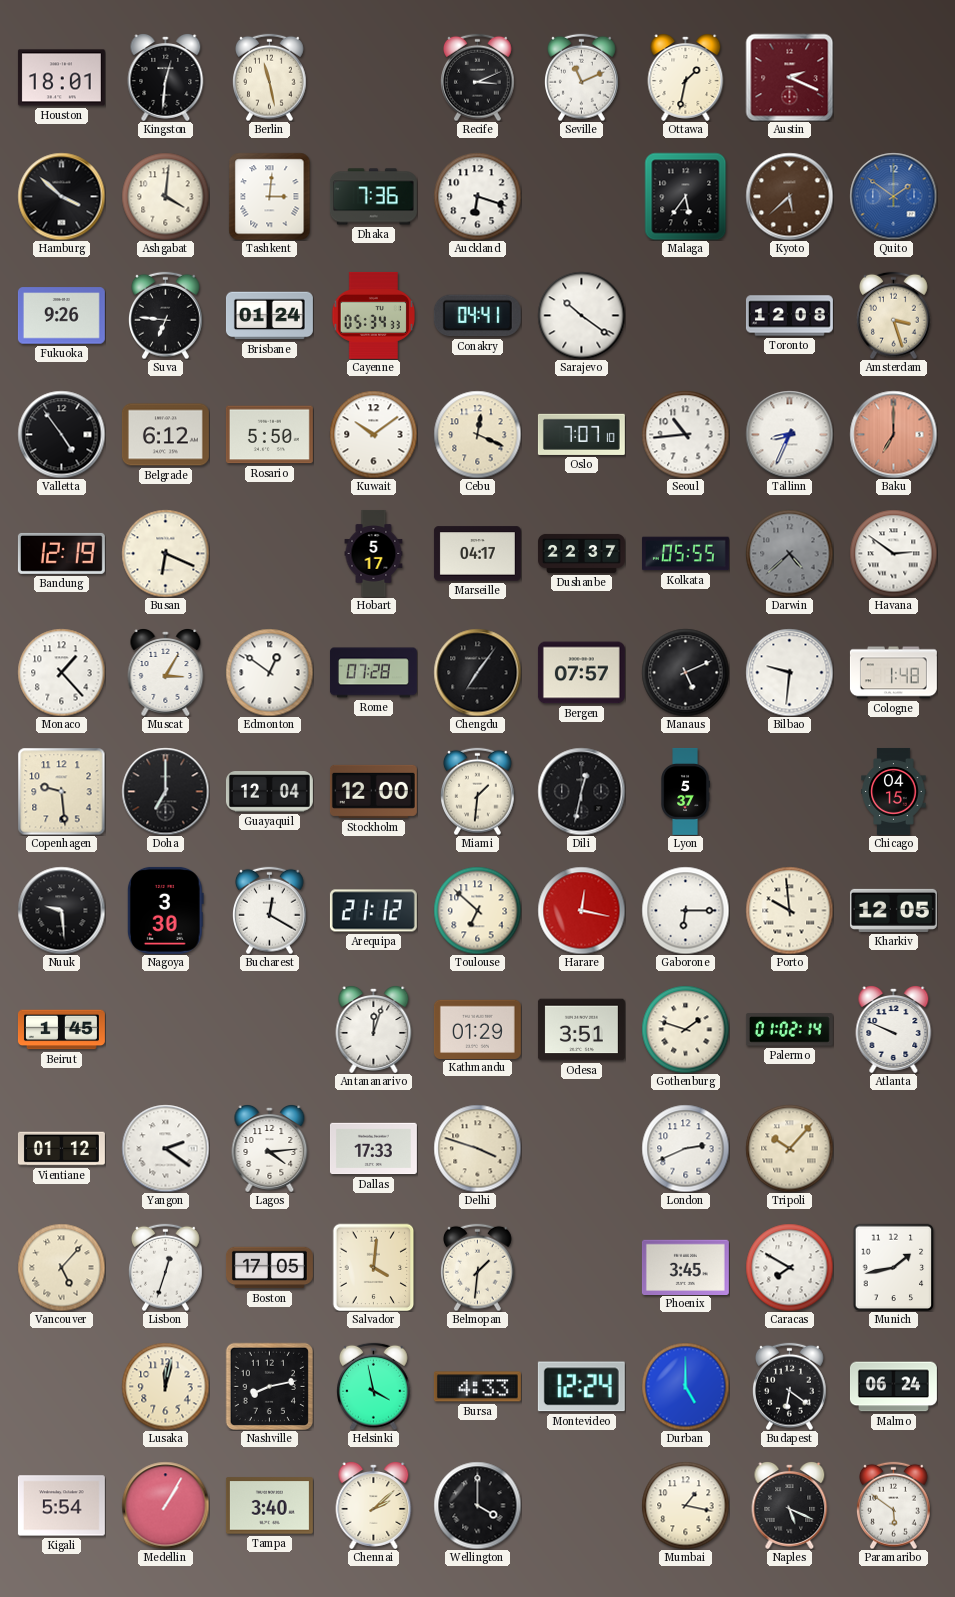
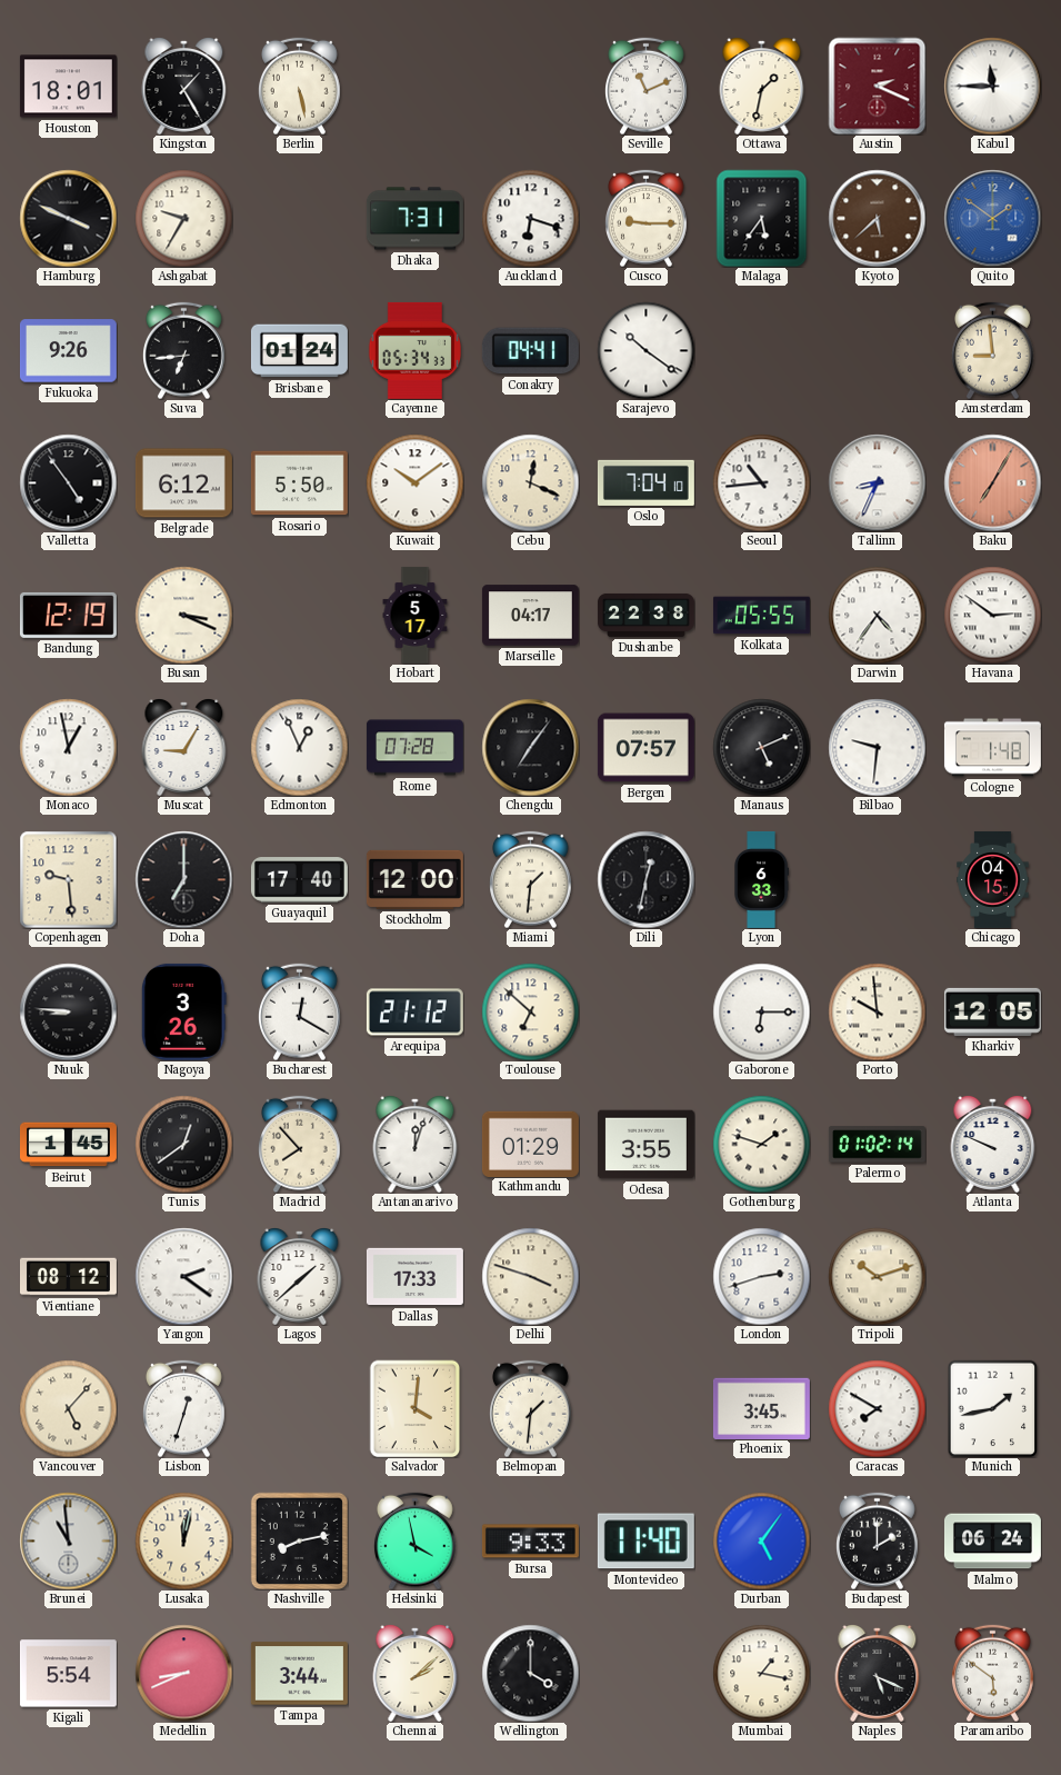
Kingston: 12:31 -> 1:25 (184, 87)
Berlin: 11:28 -> 5:28 (300, 86)
Recife: 3:11 -> none (478, 77)
Kabul: none -> 11:45 (992, 86)
Hamburg: 3:52 -> 3:49 (68, 218)
Ashgabat: 4:01 -> 9:35 (183, 218)
Tashkent: 3:01 -> none (270, 196)
Dhaka: 7:36 -> 7:31 (414, 219)
Cusco: none -> 9:15 (647, 218)
Suva: 6:46 -> 6:44 (184, 350)
Toronto: 12:08 -> none (789, 316)
Amsterdam: 3:27 -> 8:59 (993, 350)
Oslo: 7:07 -> 7:04 (645, 482)
Baku: 7:00 -> 7:05 (992, 482)
Busan: 6:19 -> 3:19 (183, 615)
Dushanbe: 22:37 -> 22:38 (645, 615)
Darwin: 4:38 -> 4:36 (877, 615)
Darwin dial: grey -> white (877, 615)
Monaco: 1:23 -> 12:58 (68, 747)
Muscat: 3:05 -> 9:05 (184, 748)
Edmonton: 12:51 -> 12:56 (299, 747)
Guayaquil: 12:04 -> 17:40 (299, 880)
Lyon: 5:37 -> 6:33 (761, 879)
Nuuk: 9:29 -> 8:46 (68, 1011)
Nagoya: 3:30 -> 3:26 (183, 1011)
Harare: 12:17 -> none (581, 910)
Tunis: none -> 12:39 (183, 1144)
Madrid: none -> 7:53 (300, 1144)
Odesa: 3:51 -> 3:55 (645, 1145)
Vientiane: 01:12 -> 08:12 (68, 1277)
Lagos: 4:14 -> 1:38 (300, 1277)
London: 2:41 -> 2:42 (761, 1276)
Tripoli: 10:07 -> 10:12 (877, 1276)
Boston: 17:05 -> none (269, 1268)
Brunei: none -> 10:59 (68, 1540)
Bursa: 4:33 -> 9:33 (530, 1542)
Montevideo: 12:24 -> 11:40 (645, 1542)
Durban: 5:00 -> 5:06 (761, 1540)
Budapest: 6:21 -> 2:00 (878, 1540)
Medellin: 1:05 -> 8:41 (183, 1673)
Tampa: 3:40 -> 3:44 (299, 1674)
